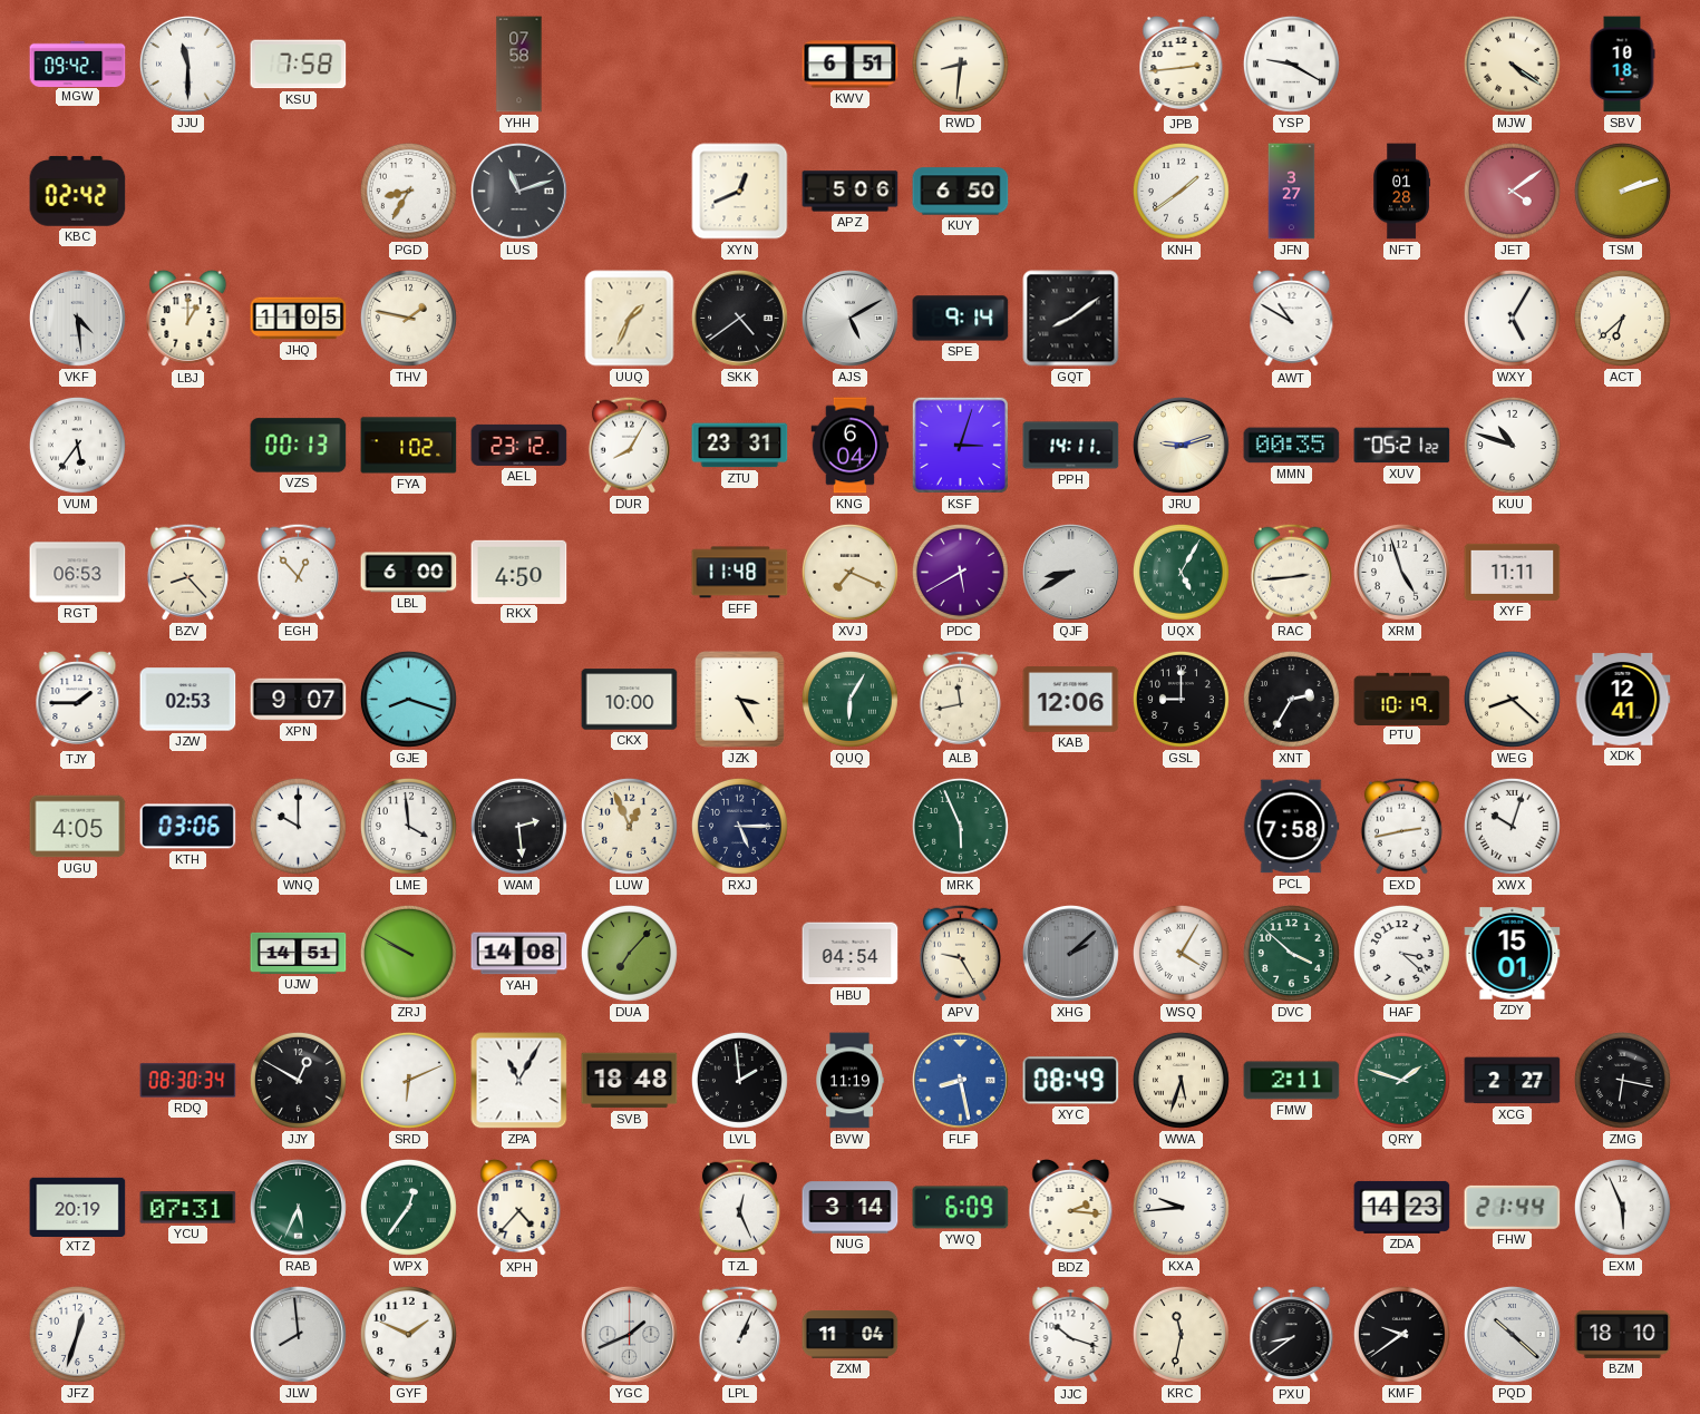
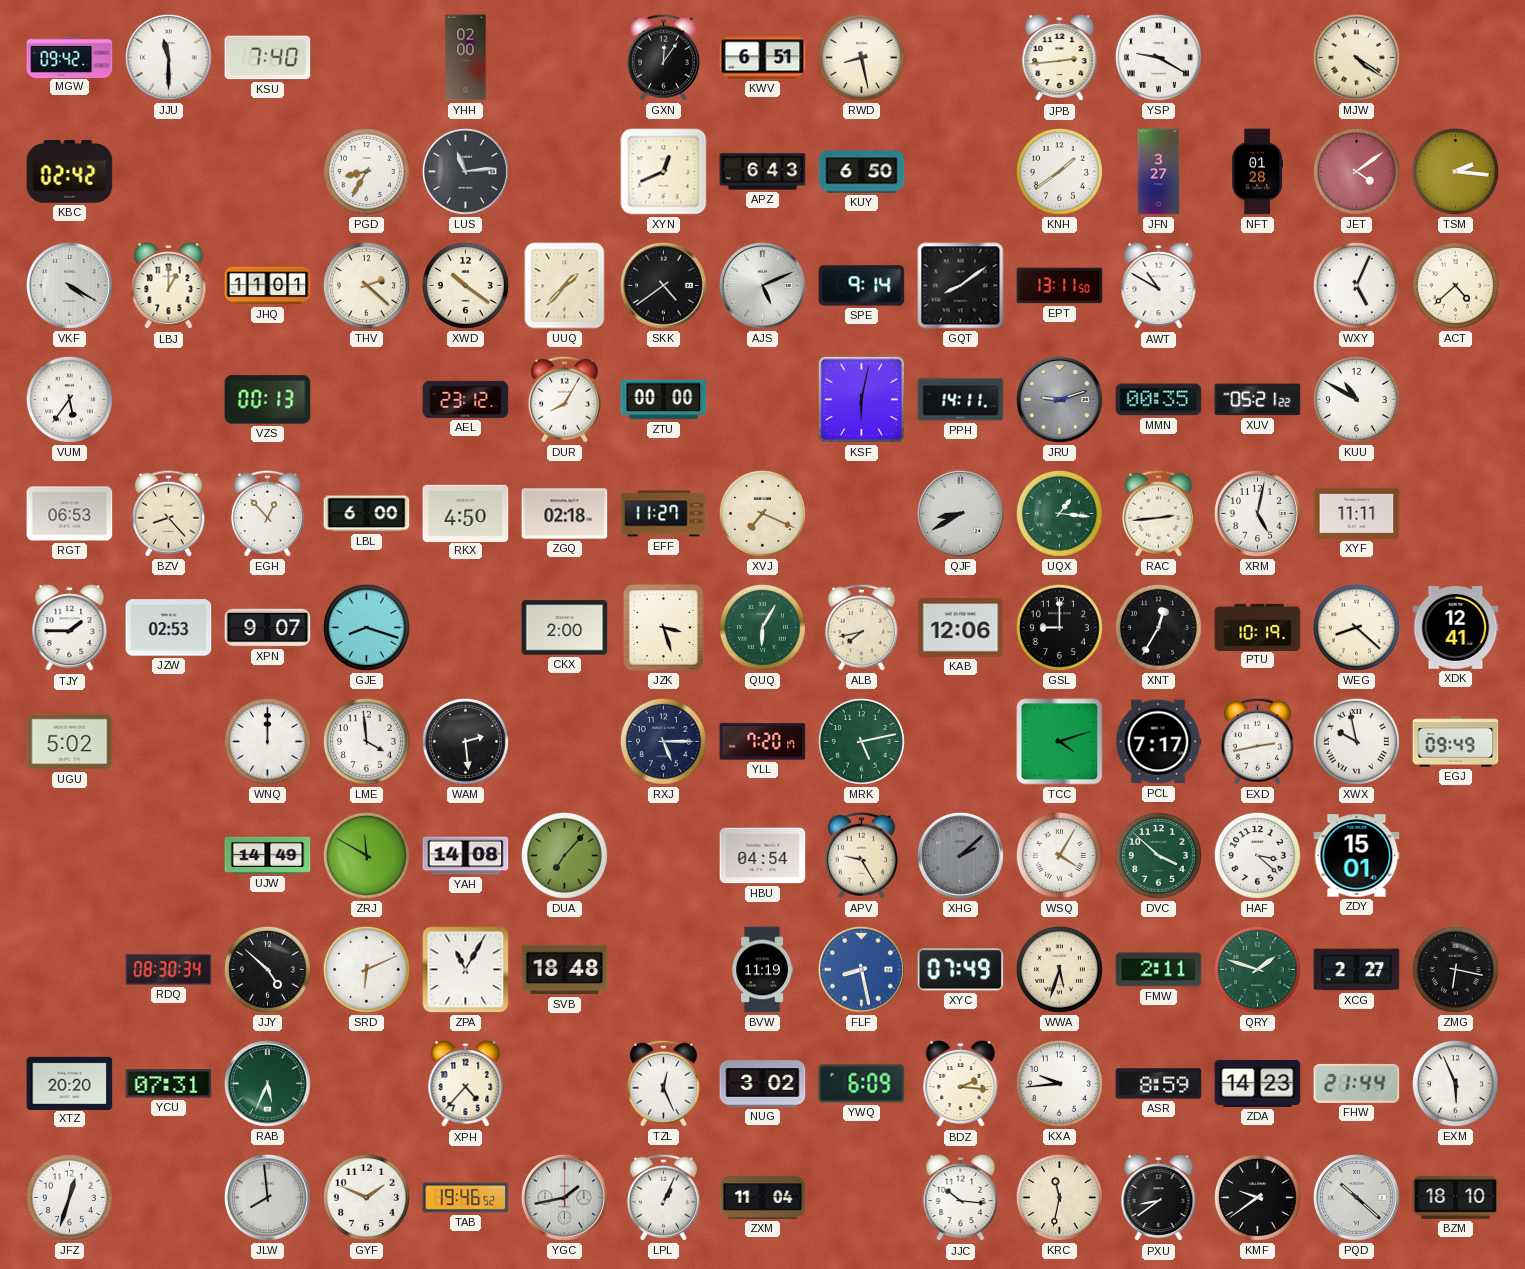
KSU: 7:58 -> 7:40 (268, 58)
YHH: 07:58 -> 02:00 (466, 58)
GXN: none -> 12:06 (663, 57)
RWD: 8:31 -> 8:28 (861, 57)
SBV: 10:18 -> none (1622, 65)
LUS: 11:12 -> 11:14 (466, 172)
APZ: 5:06 -> 6:43 (763, 172)
TSM: 2:12 -> 2:16 (1455, 171)
VKF: 4:29 -> 4:20 (70, 286)
JHQ: 11:05 -> 11:01 (268, 286)
THV: 1:47 -> 2:22 (366, 285)
XWD: none -> 10:21 (465, 285)
UUQ: 1:34 -> 1:37 (565, 286)
AJS: 5:10 -> 5:11 (763, 286)
EPT: none -> 13:11 (1060, 286)
WXY: 5:05 -> 5:04 (1356, 285)
ACT: 6:38 -> 4:38 (1455, 285)
FYA: 1:02 -> none (409, 446)
ZTU: 23:31 -> 00:00 (664, 400)
KNG: 6:04 -> none (851, 446)
KSF: 3:03 -> 6:02 (861, 399)
JRU dial: cream -> grey (1060, 400)
KUU: 10:48 -> 10:50 (1356, 399)
ZGQ: none -> 02:18 (565, 514)
EFF: 11:48 -> 11:27 (664, 514)
PDC: 5:40 -> none (960, 572)
UQX: 5:05 -> 1:16 (1059, 513)
XRM: 4:57 -> 5:02 (1258, 514)
CKX: 10:00 -> 2:00 (565, 628)
JZK: 3:25 -> 3:27 (663, 627)
ALB: 11:43 -> 7:43 (861, 627)
XNT: 2:35 -> 12:35 (1158, 627)
UGU: 4:05 -> 5:02 (70, 742)
KTH: 03:06 -> none (188, 827)
WNQ: 10:00 -> 12:00 (267, 741)
LUW: 12:56 -> none (629, 826)
YLL: none -> 7:20 (763, 742)
MRK: 5:56 -> 5:13 (861, 741)
TCC: none -> 4:12 (1060, 742)
PCL: 7:58 -> 7:17 (1158, 742)
XWX: 10:03 -> 9:58 (1356, 741)
EGJ: none -> 09:49 (1456, 742)
UJW: 14:51 -> 14:49 (268, 855)
ZRJ: 9:50 -> 11:50 (366, 855)
JJY: 12:50 -> 4:52 (267, 969)
LVL: 1:59 -> none (739, 1080)
XYC: 08:49 -> 07:49 (961, 970)
XTZ: 20:19 -> 20:20 (70, 1083)
WPX: 12:36 -> none (408, 1207)
NUG: 3:14 -> 3:02 (763, 1084)
ASR: none -> 8:59 (1159, 1084)
TAB: none -> 19:46 (466, 1198)
YGC: 1:41 -> 1:43 (565, 1198)
JJC: 10:18 -> 10:16 (961, 1198)
